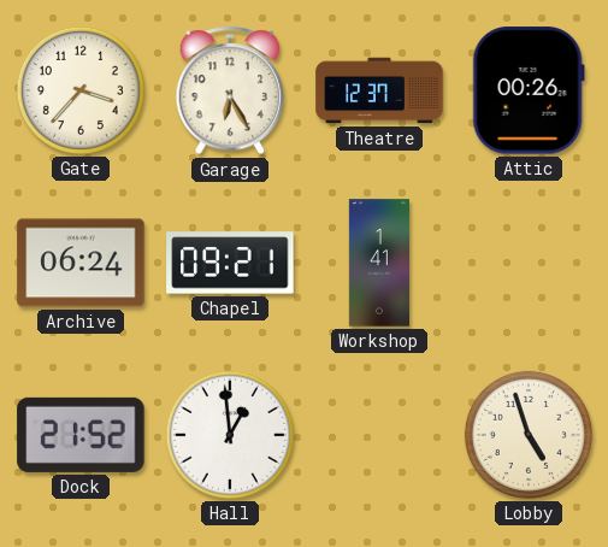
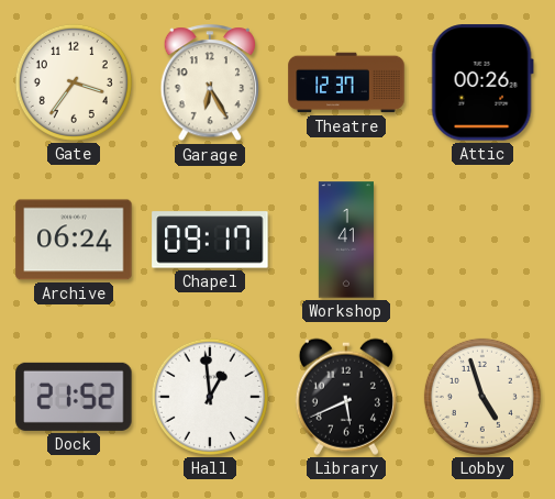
Gate: 3:37 -> 3:36 (74, 82)
Chapel: 09:21 -> 09:17 (210, 240)
Library: none -> 5:41 (346, 397)
